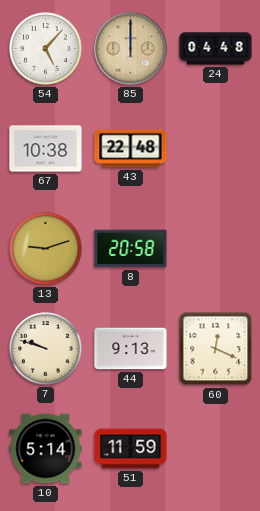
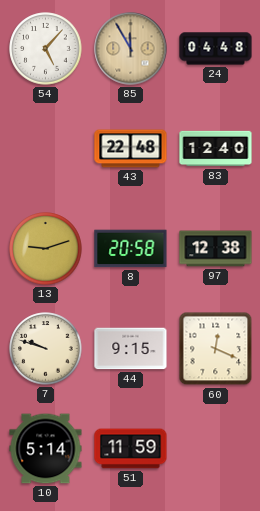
85: 12:00 -> 11:55 (131, 49)
67: 10:38 -> none (46, 149)
83: none -> 12:40 (216, 149)
97: none -> 12:38 (216, 249)
44: 9:13 -> 9:15 (131, 349)
